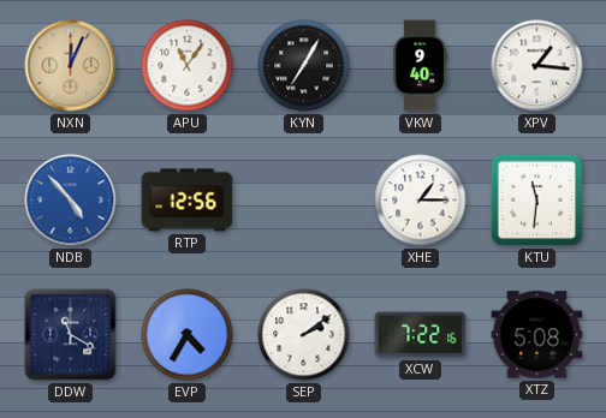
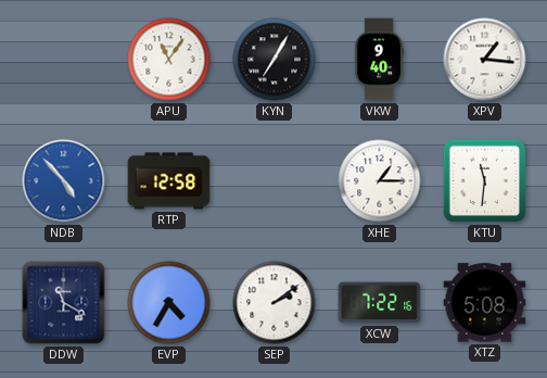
NXN: 12:04 -> none (71, 66)
RTP: 12:56 -> 12:58 (169, 181)
